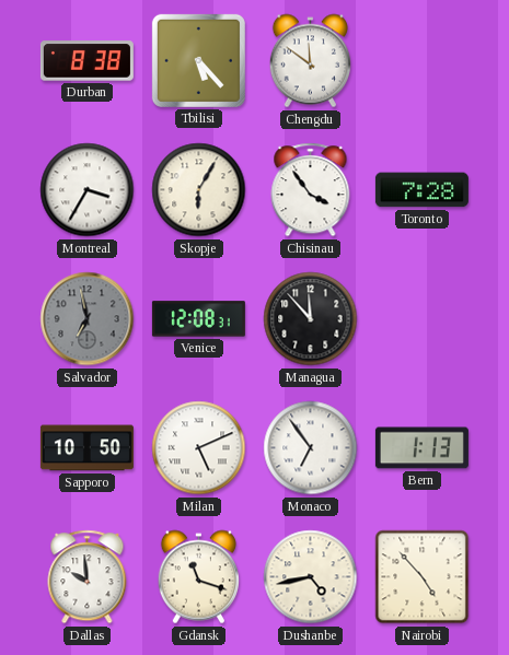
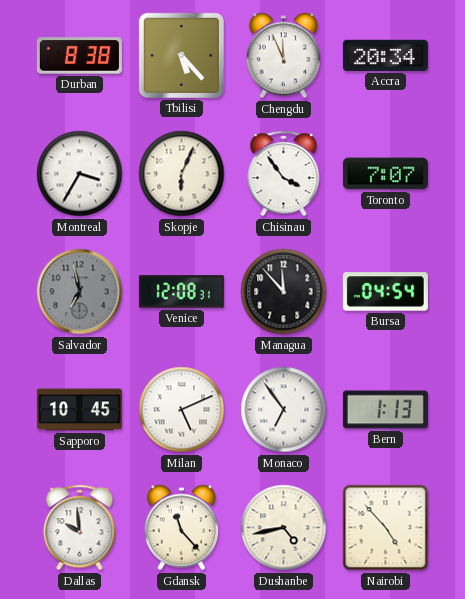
Chengdu: 11:51 -> 11:56 (283, 56)
Accra: none -> 20:34 (385, 55)
Skopje: 6:05 -> 6:04 (182, 174)
Toronto: 7:28 -> 7:07 (385, 174)
Bursa: none -> 04:54 (385, 292)
Sapporo: 10:50 -> 10:45 (79, 410)
Gdansk: 11:18 -> 11:23 (181, 528)
